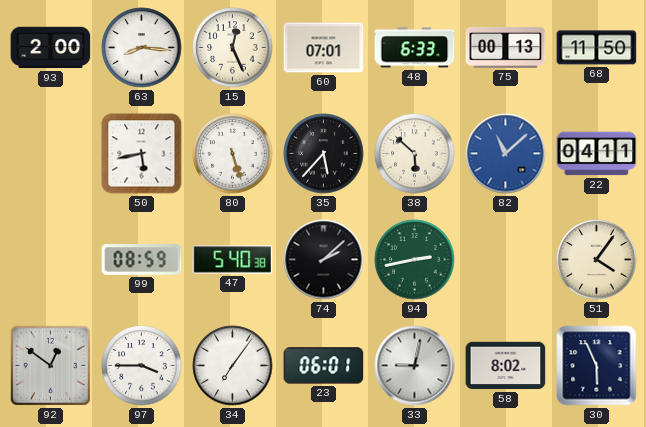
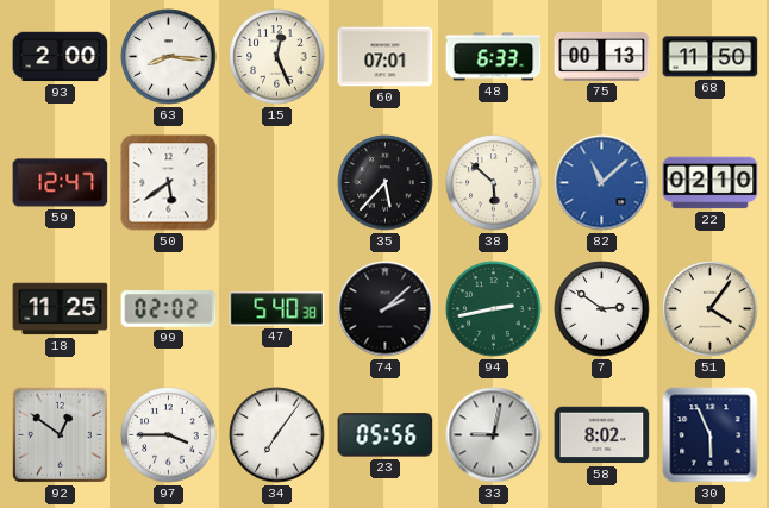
59: none -> 12:47 (61, 183)
50: 5:43 -> 5:39 (169, 183)
80: 5:27 -> none (233, 154)
22: 04:11 -> 02:10 (711, 183)
18: none -> 11:25 (61, 309)
99: 08:59 -> 02:02 (169, 309)
7: none -> 2:51 (602, 309)
23: 06:01 -> 05:56 (386, 435)
